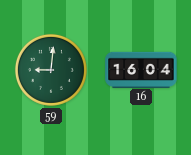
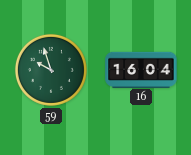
59: 9:01 -> 9:57 (51, 70)
